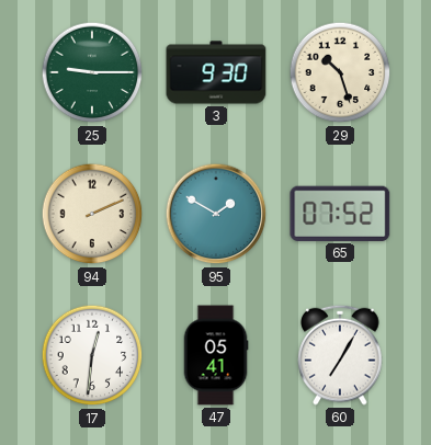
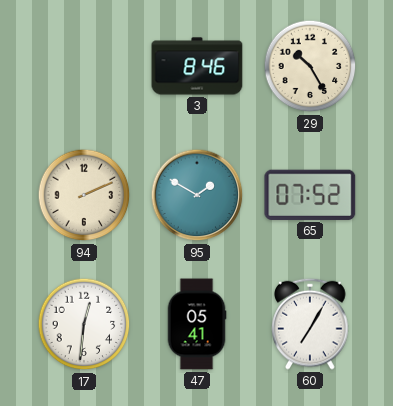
25: 9:15 -> none (92, 72)
3: 9:30 -> 8:46 (197, 66)
29: 10:27 -> 10:25 (310, 66)
